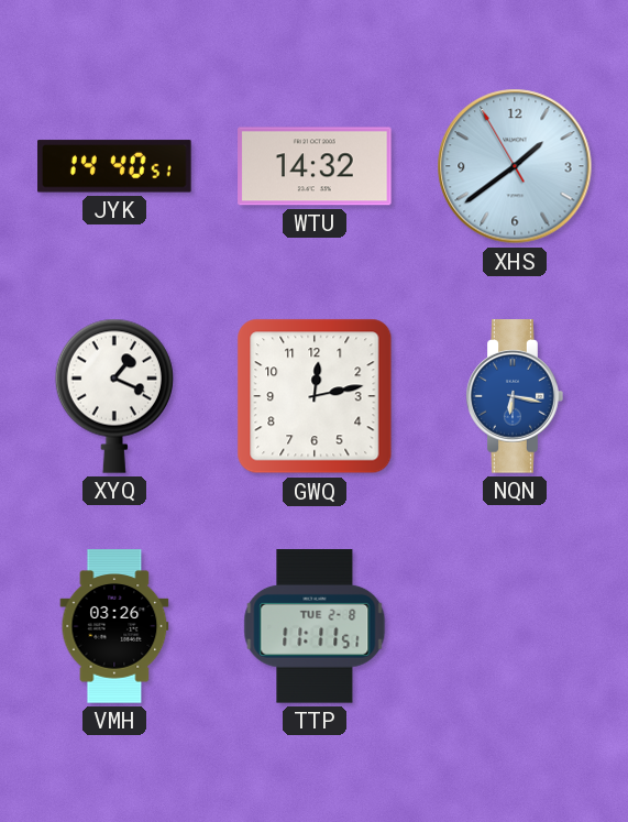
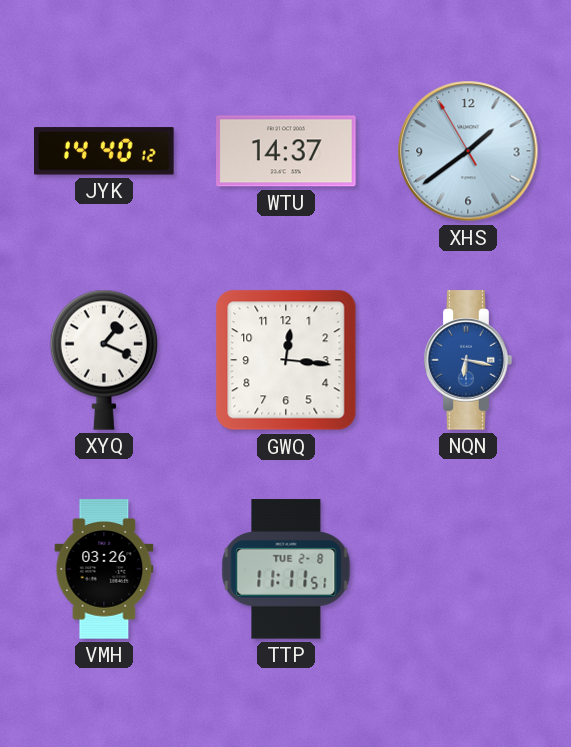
JYK: 14:40:51 -> 14:40:12 (104, 151)
WTU: 14:32 -> 14:37 (286, 151)
GWQ: 12:13 -> 12:16 (286, 360)
